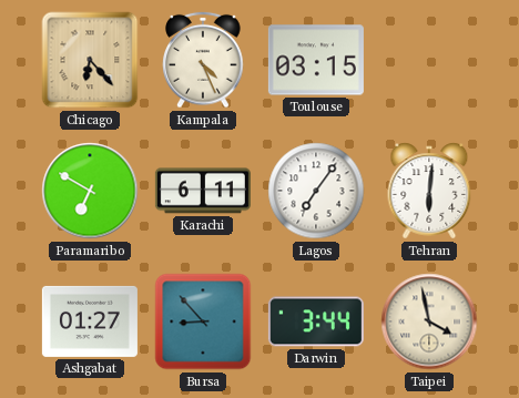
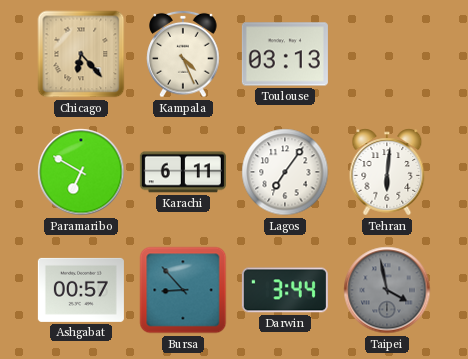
Toulouse: 03:15 -> 03:13 (285, 54)
Ashgabat: 01:27 -> 00:57 (81, 290)
Taipei dial: cream -> grey (387, 290)
